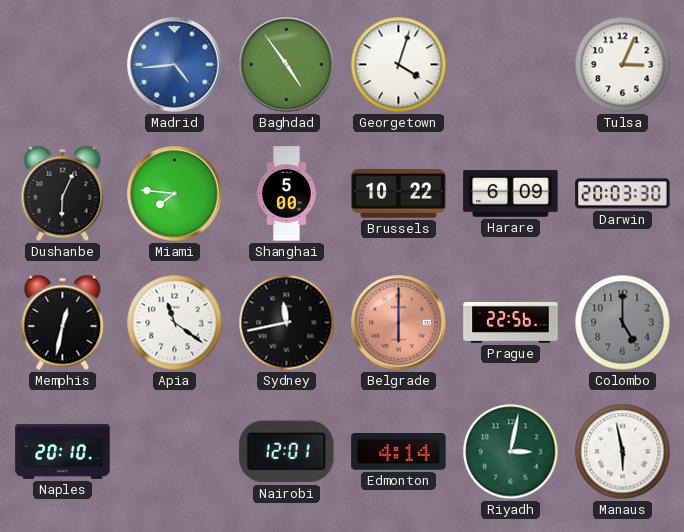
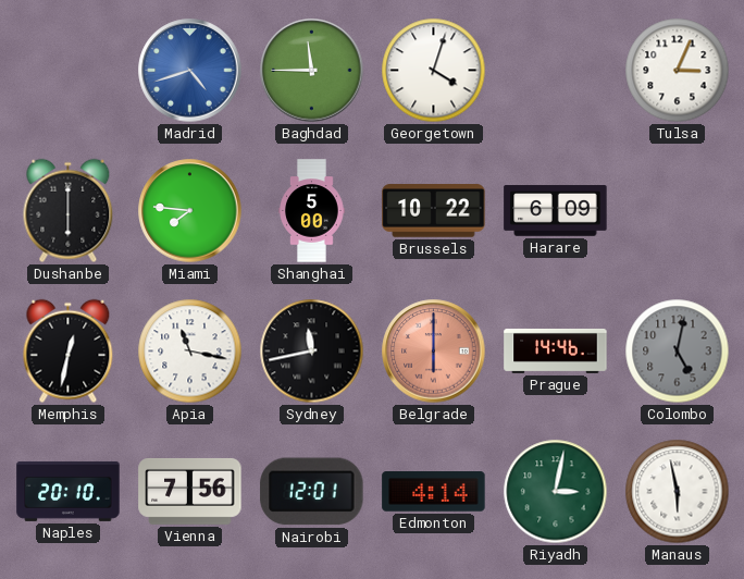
Madrid: 4:44 -> 4:42 (190, 71)
Baghdad: 4:54 -> 11:45 (312, 71)
Dushanbe: 6:04 -> 6:00 (69, 211)
Darwin: 20:03 -> none (623, 194)
Apia: 11:21 -> 11:17 (190, 352)
Prague: 22:56 -> 14:46 (556, 350)
Colombo: 5:00 -> 5:02 (678, 352)
Vienna: none -> 7:56 (190, 491)
